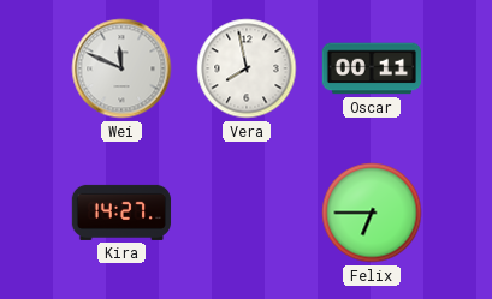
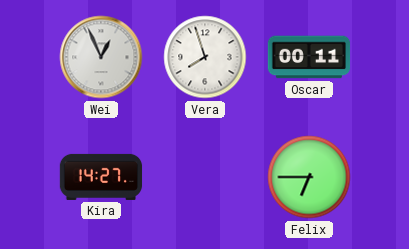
Wei: 11:49 -> 12:56 (101, 57)
Vera: 7:58 -> 7:57 (205, 57)
